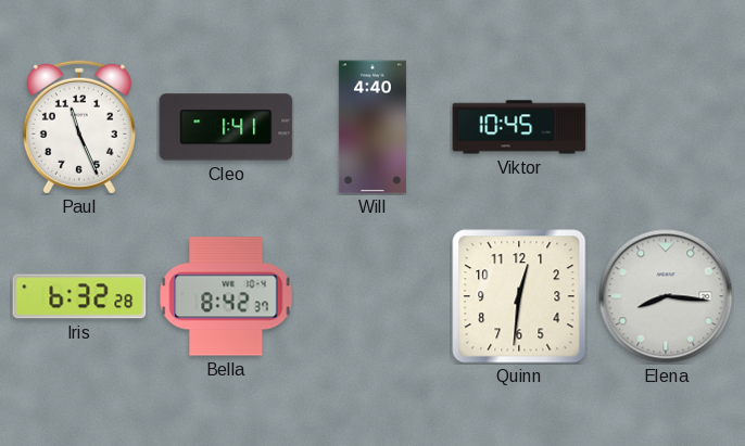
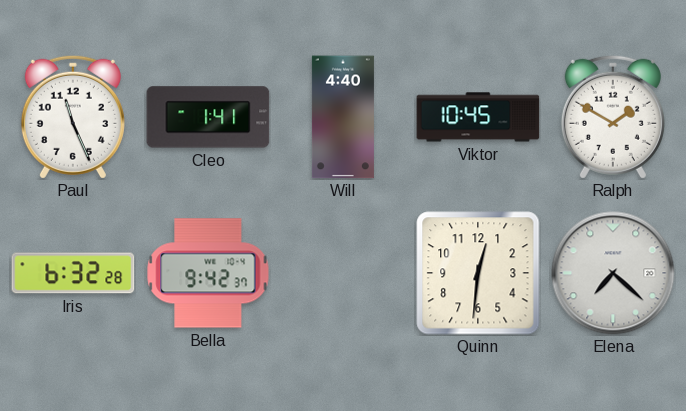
Ralph: none -> 1:50 (613, 117)
Bella: 8:42 -> 9:42 (208, 273)
Elena: 8:16 -> 7:22 (613, 273)
